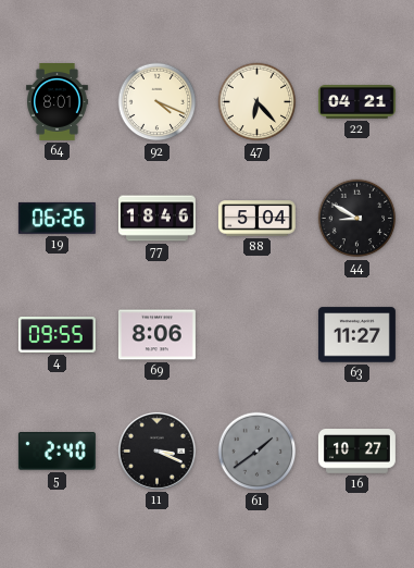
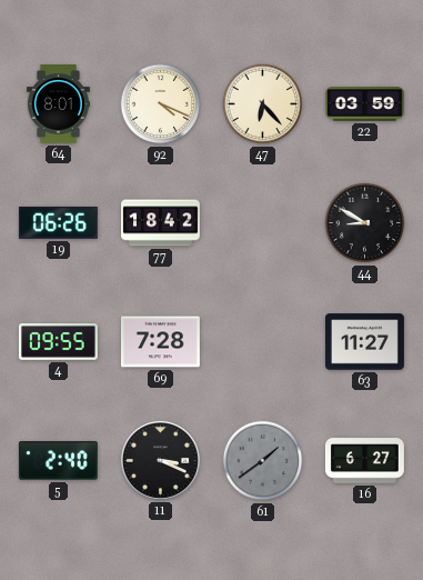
22: 04:21 -> 03:59 (364, 104)
77: 18:46 -> 18:42 (161, 223)
88: 5:04 -> none (256, 219)
69: 8:06 -> 7:28 (160, 342)
16: 10:27 -> 6:27 (364, 461)
